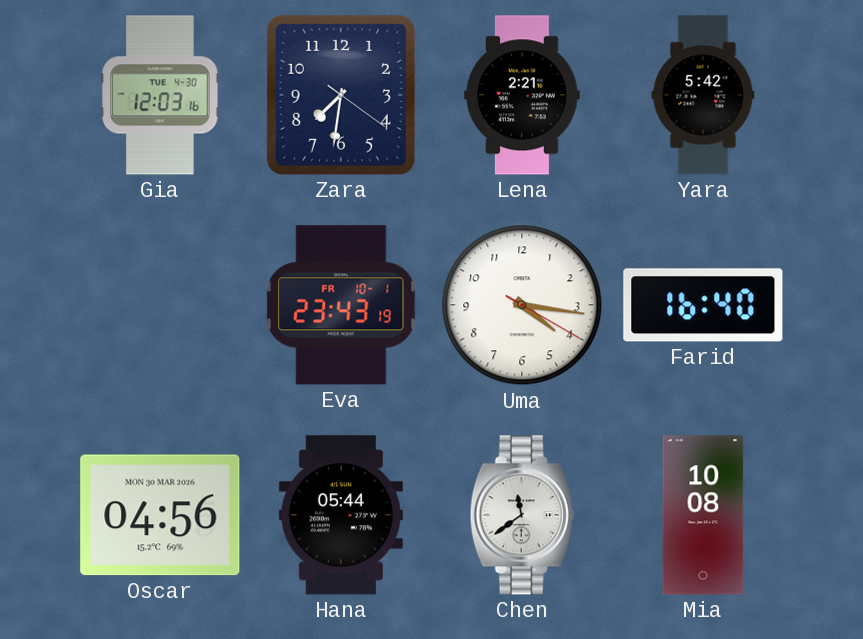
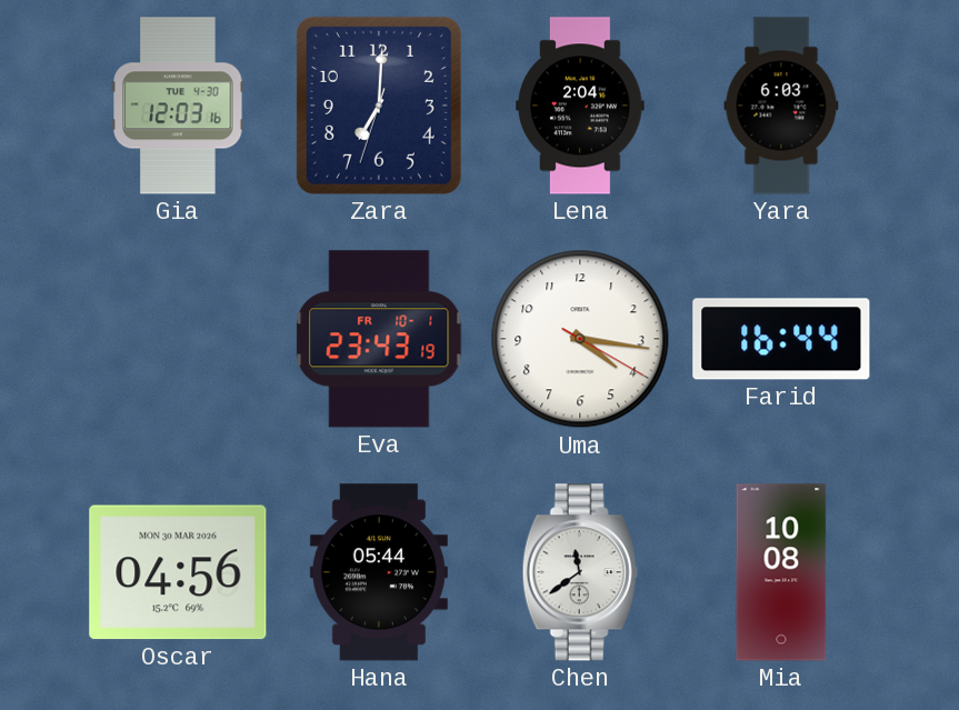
Zara: 7:31 -> 7:00 (379, 106)
Lena: 2:21 -> 2:04 (580, 106)
Yara: 5:42 -> 6:03 (781, 106)
Farid: 16:40 -> 16:44 (781, 339)
